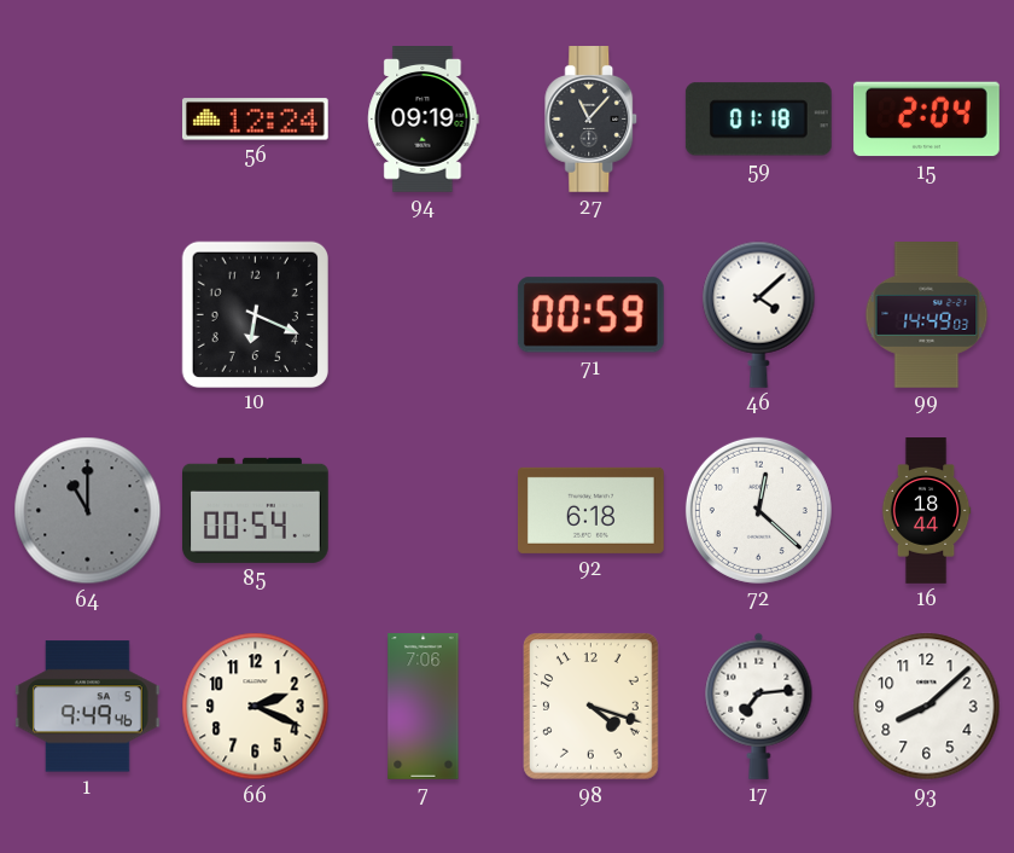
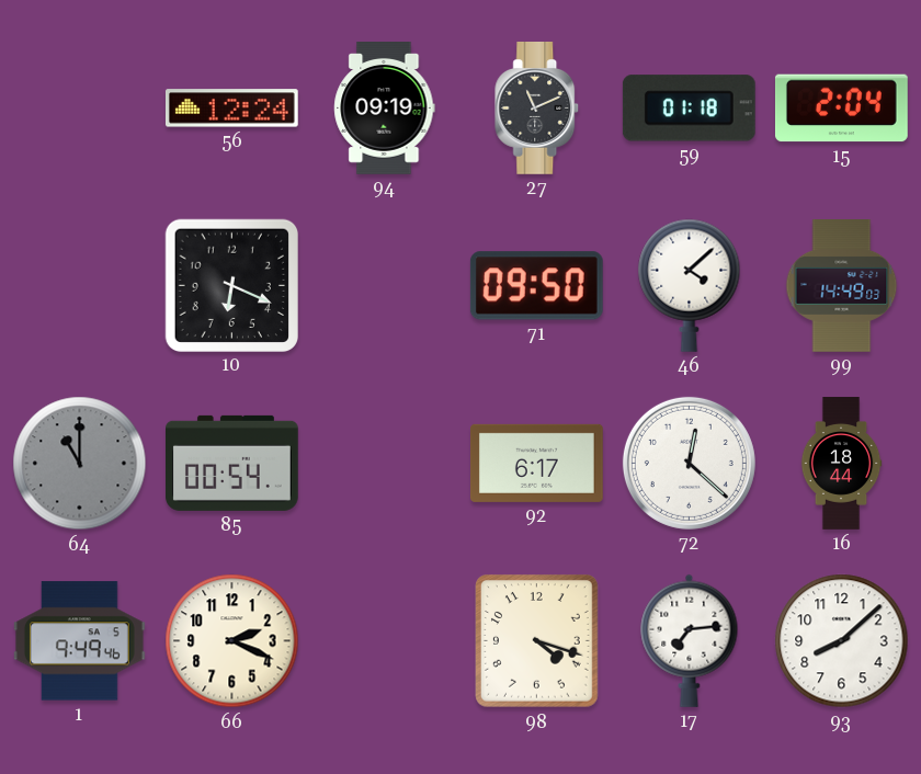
27: 11:07 -> 11:11 (537, 109)
71: 00:59 -> 09:50 (536, 286)
92: 6:18 -> 6:17 (537, 463)
7: 7:06 -> none (424, 707)
